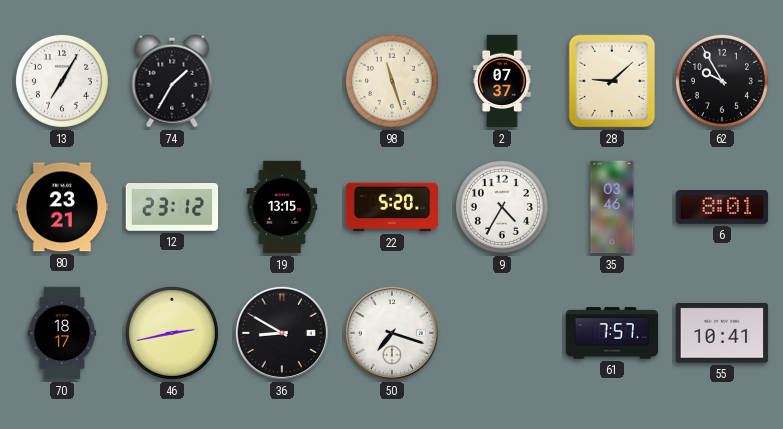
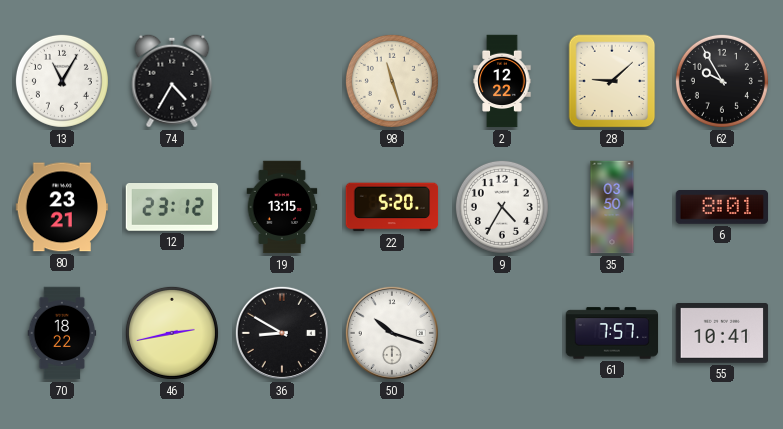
13: 7:05 -> 11:05 (62, 81)
74: 1:35 -> 4:35 (172, 81)
2: 07:37 -> 12:22 (502, 81)
35: 03:46 -> 03:50 (612, 207)
70: 18:17 -> 18:22 (62, 333)
50: 7:18 -> 10:18 (392, 333)
